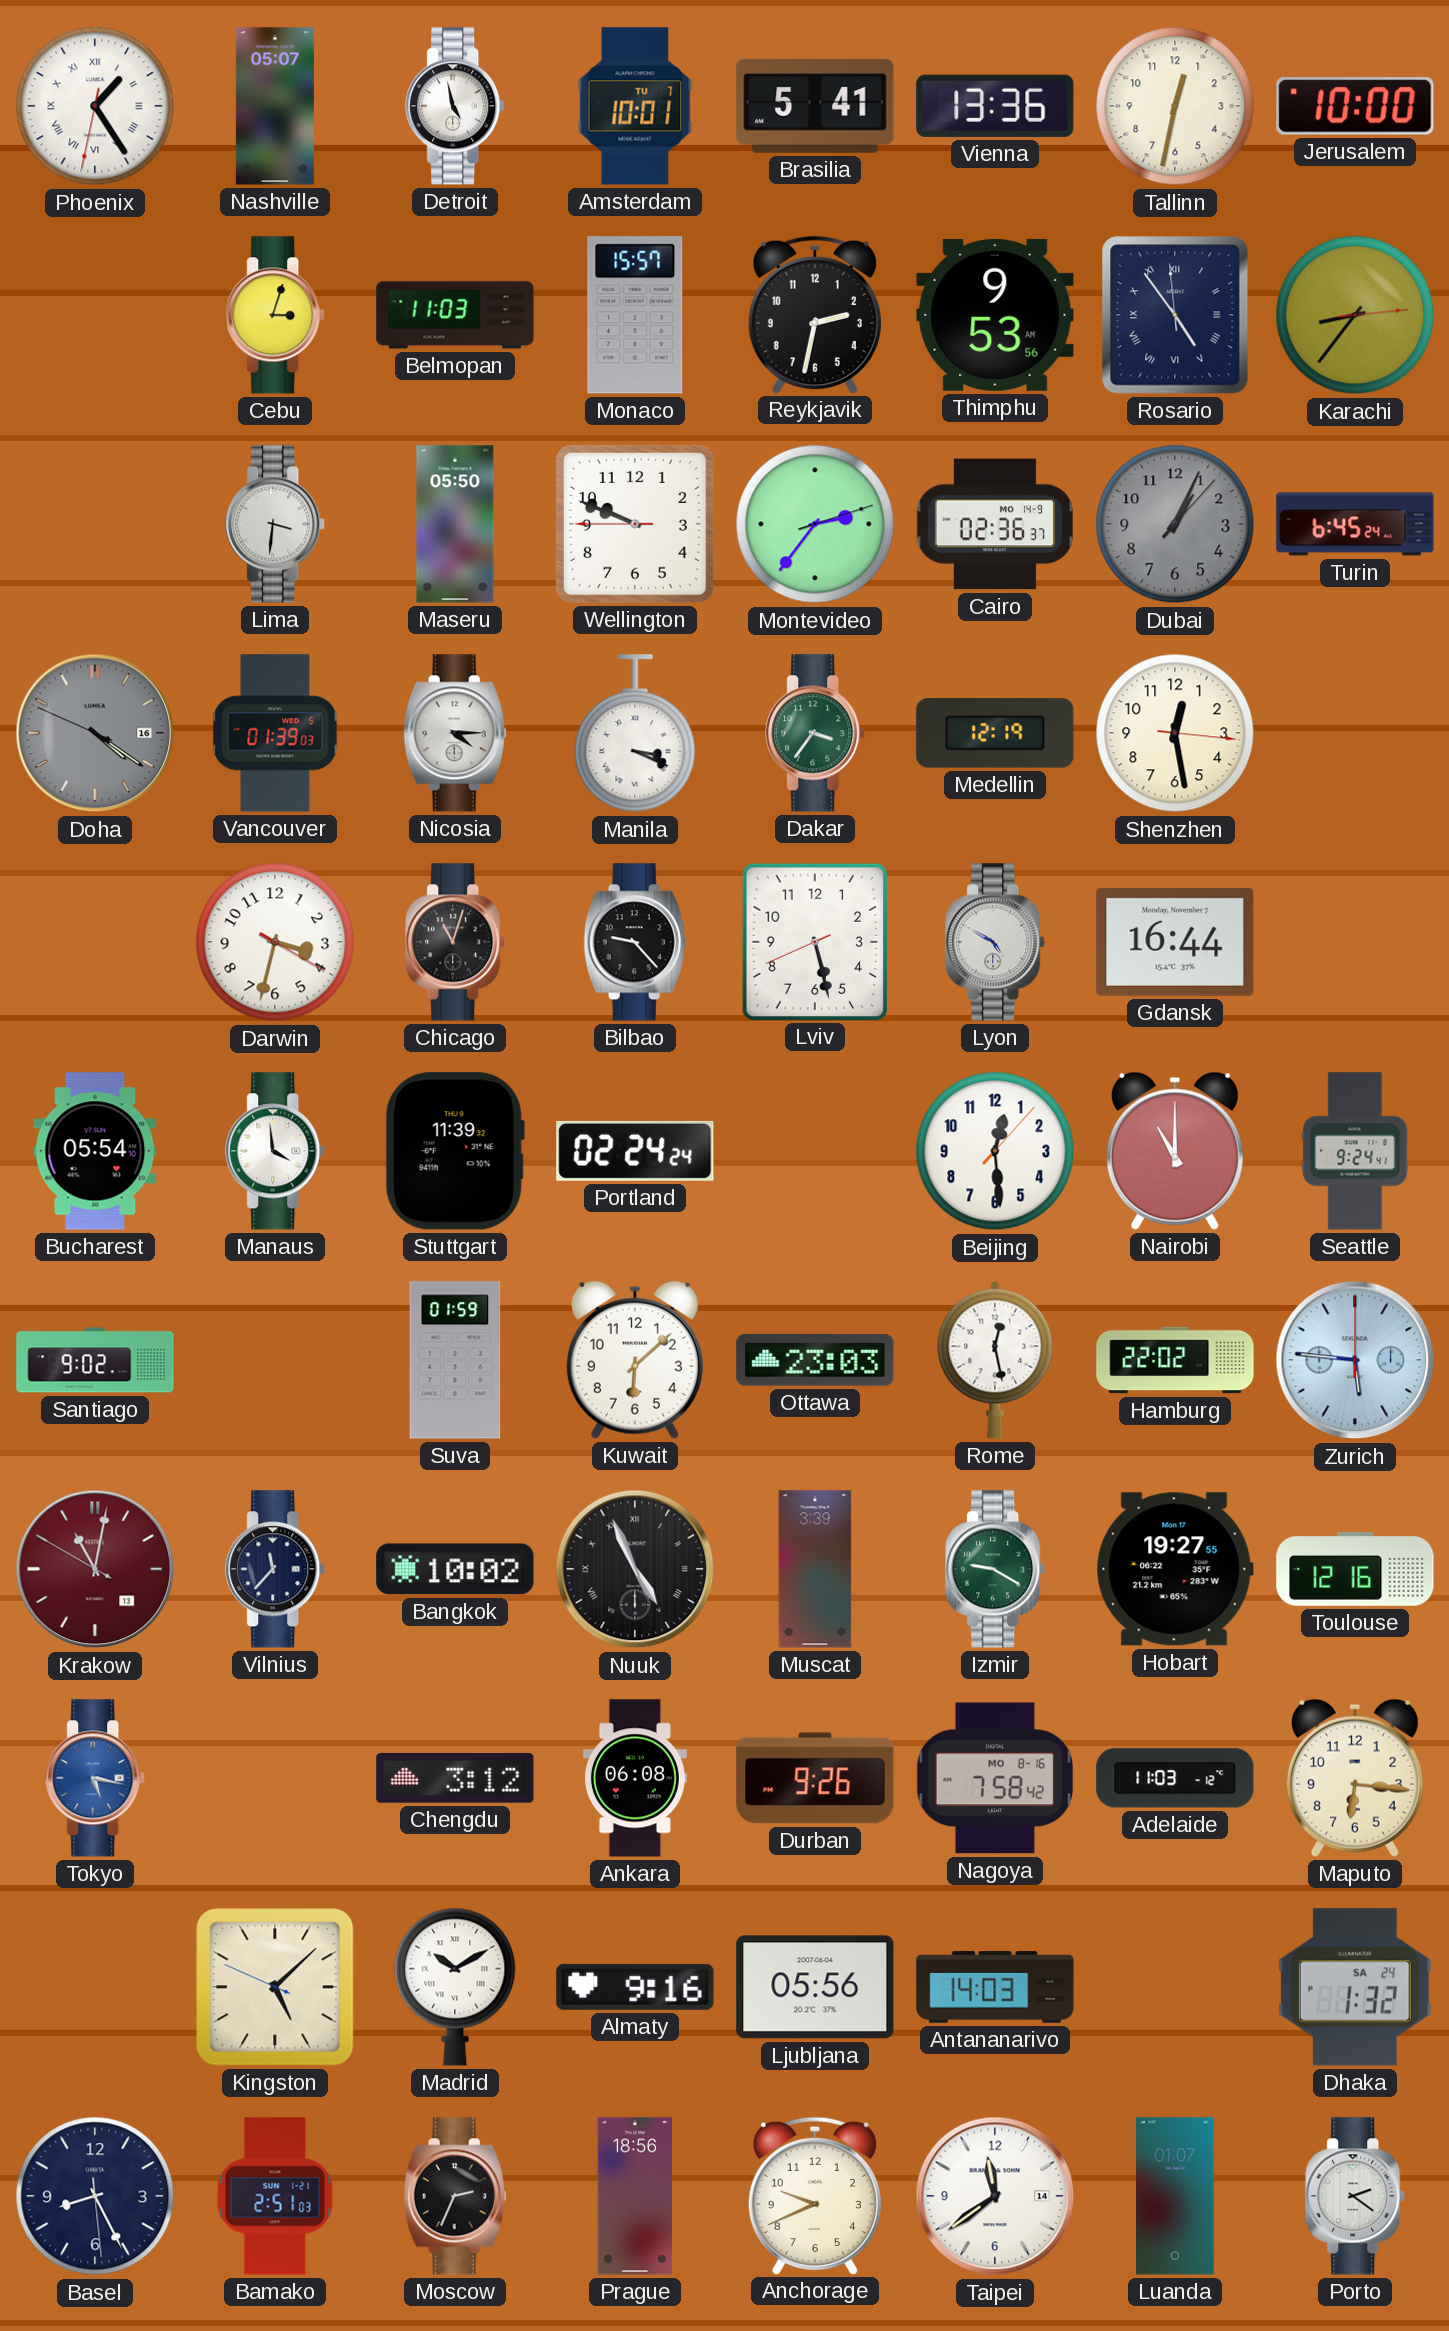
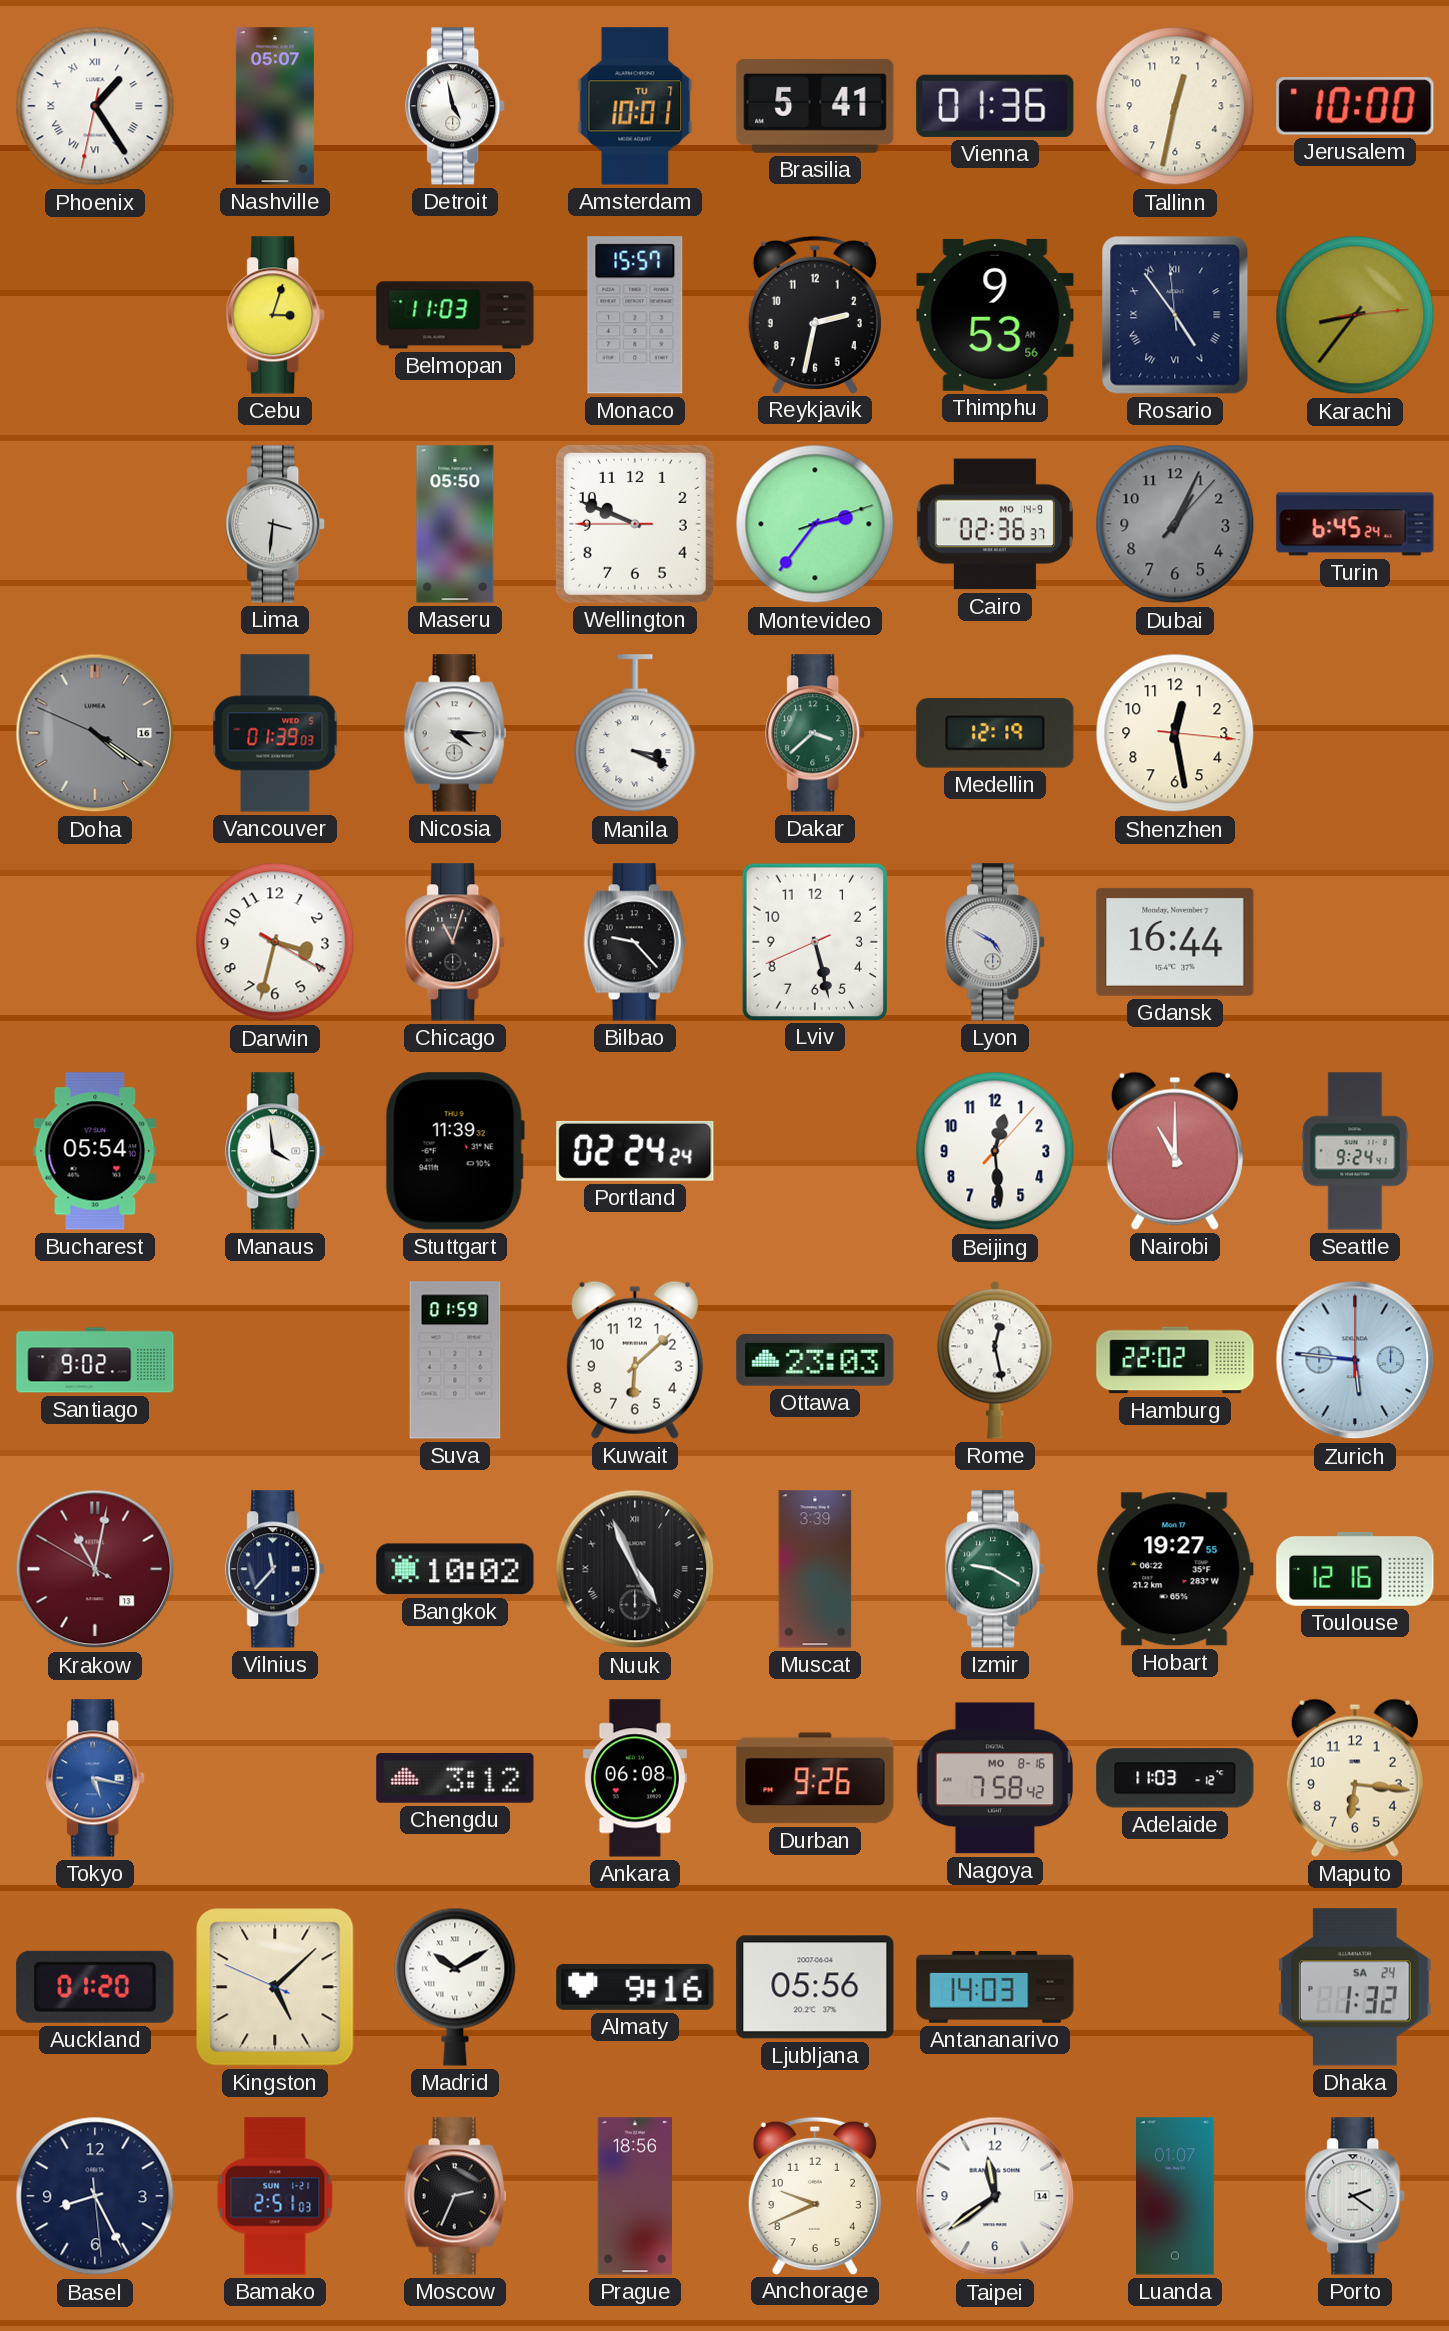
Vienna: 13:36 -> 01:36 (995, 106)
Dakar: 3:36 -> 3:38 (816, 733)
Auckland: none -> 01:20 (95, 1987)
